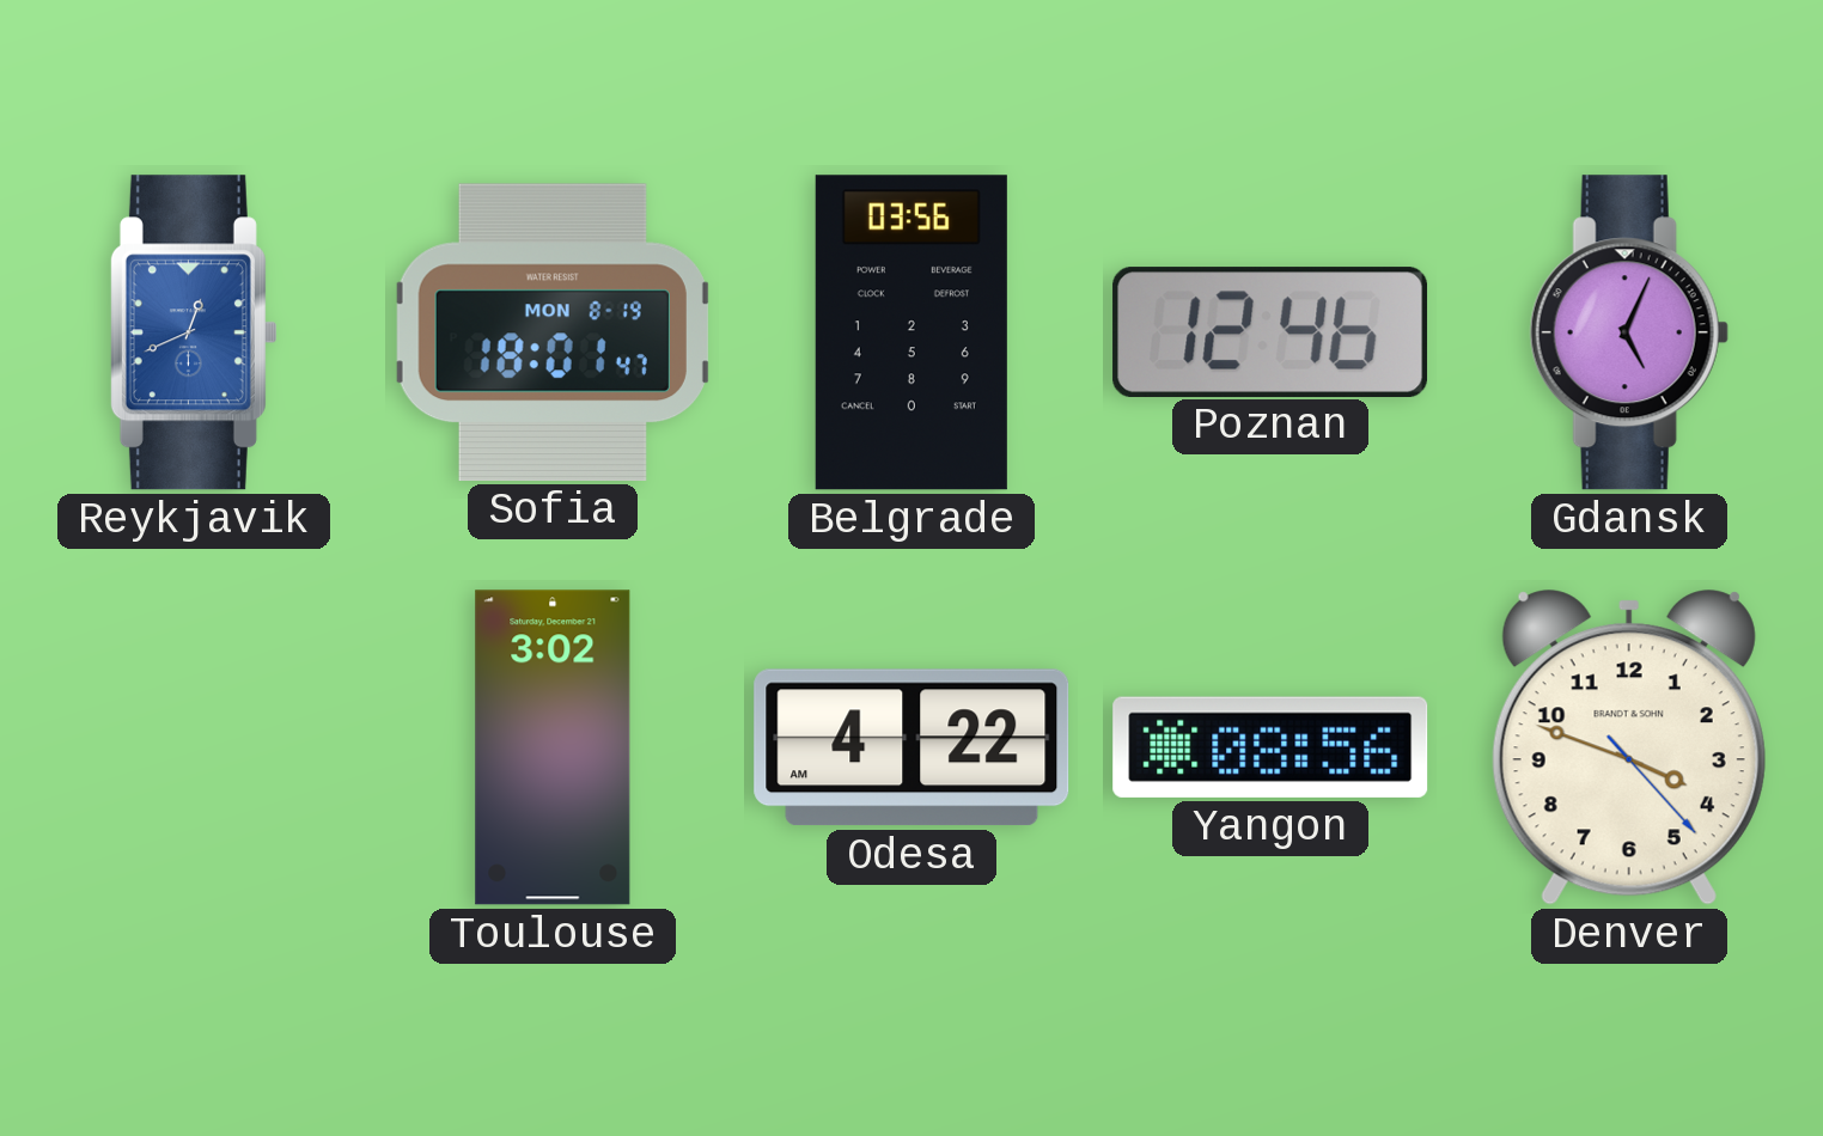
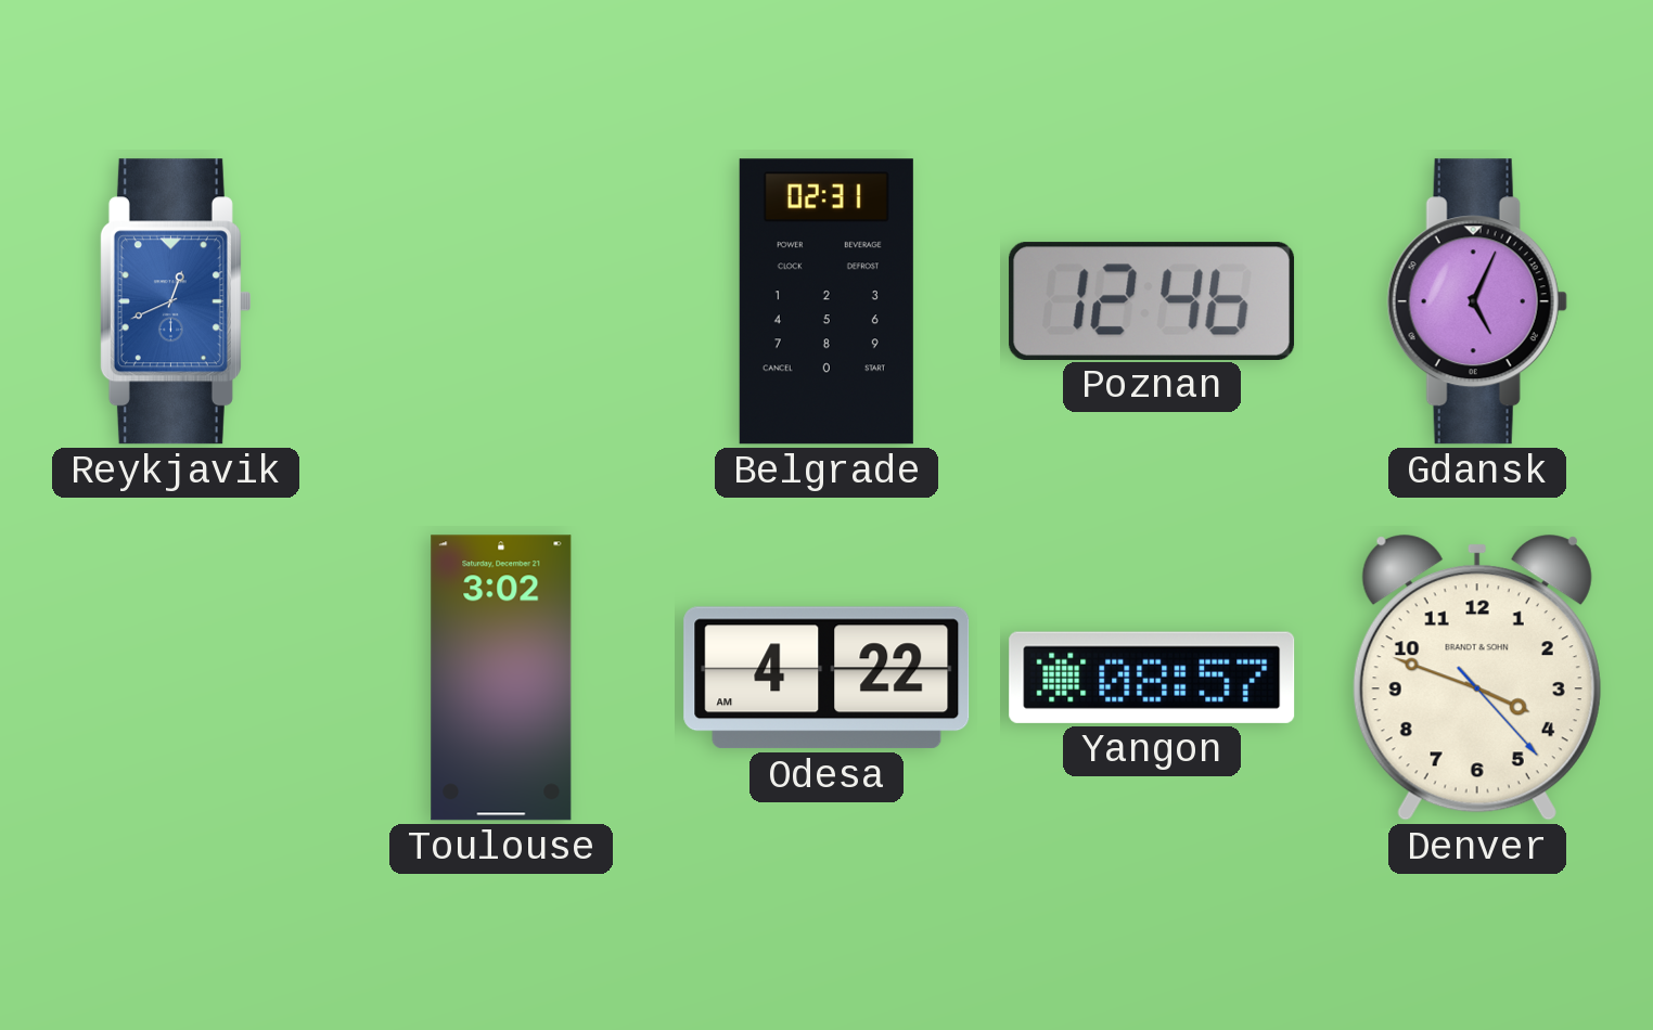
Sofia: 18:01 -> none (553, 332)
Belgrade: 03:56 -> 02:31 (826, 301)
Yangon: 08:56 -> 08:57 (1152, 678)
